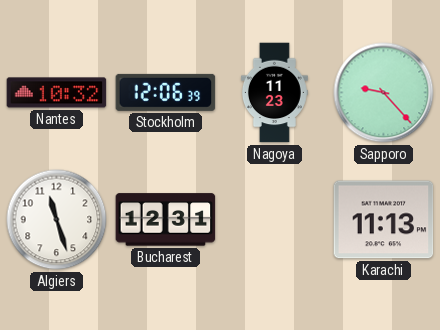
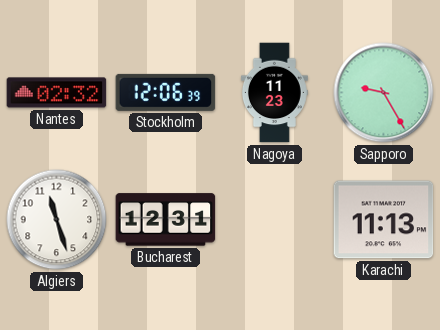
Nantes: 10:32 -> 02:32 (57, 93)
Sapporo: 9:23 -> 9:25 (384, 93)
